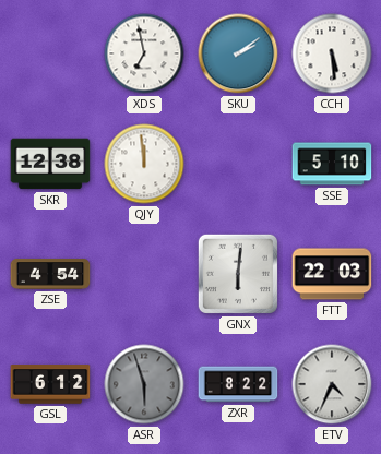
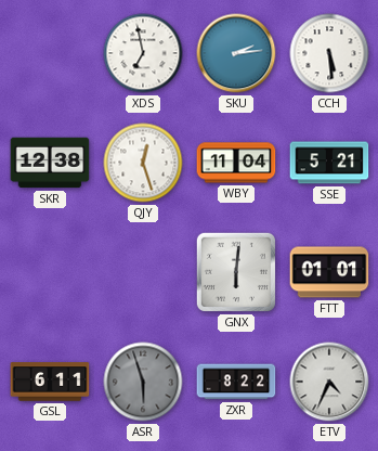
SKU: 2:09 -> 2:14 (236, 53)
QJY: 11:59 -> 12:27 (143, 163)
WBY: none -> 11:04 (236, 163)
SSE: 5:10 -> 5:21 (329, 163)
ZSE: 4:54 -> none (50, 274)
FTT: 22:03 -> 01:01 (329, 272)
GSL: 6:12 -> 6:11 (50, 382)
